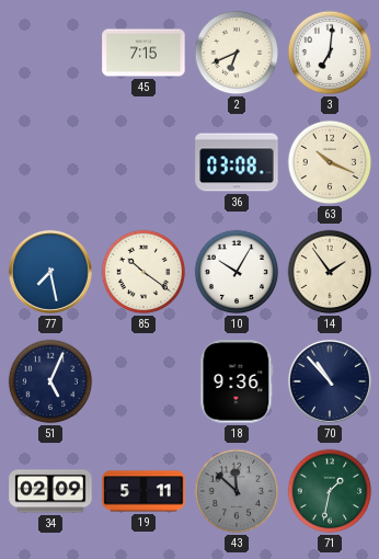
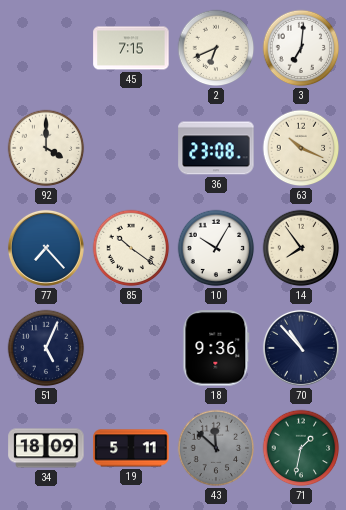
92: none -> 4:00 (46, 148)
36: 03:08 -> 23:08 (216, 148)
77: 7:28 -> 7:23 (46, 248)
14: 1:54 -> 7:54 (301, 248)
34: 02:09 -> 18:09 (46, 448)
